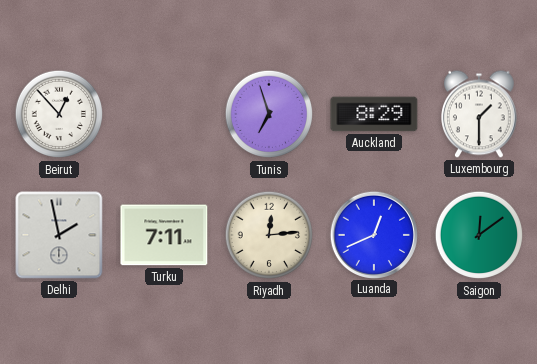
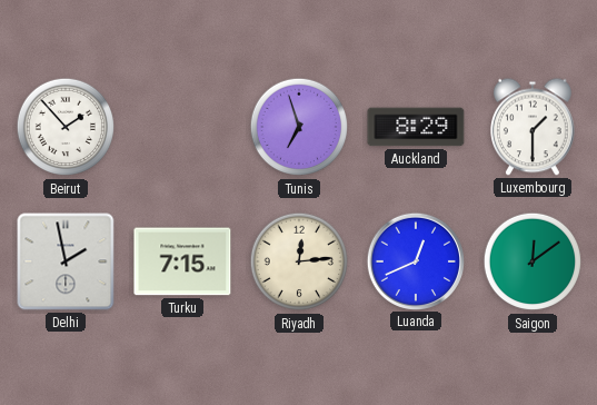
Beirut: 12:53 -> 1:53 (66, 127)
Turku: 7:11 -> 7:15 (182, 261)
